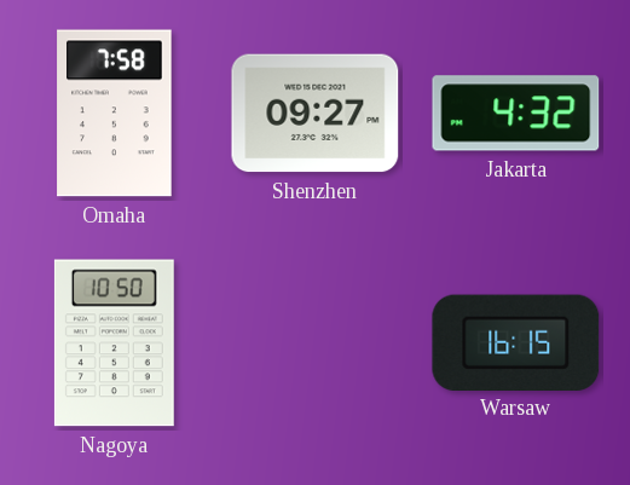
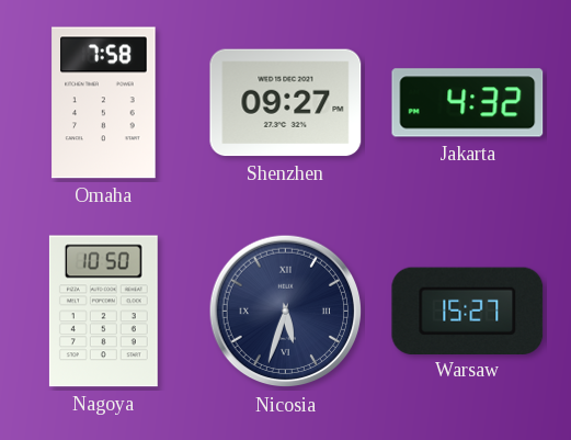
Nicosia: none -> 5:33 (286, 312)
Warsaw: 16:15 -> 15:27 (468, 311)
